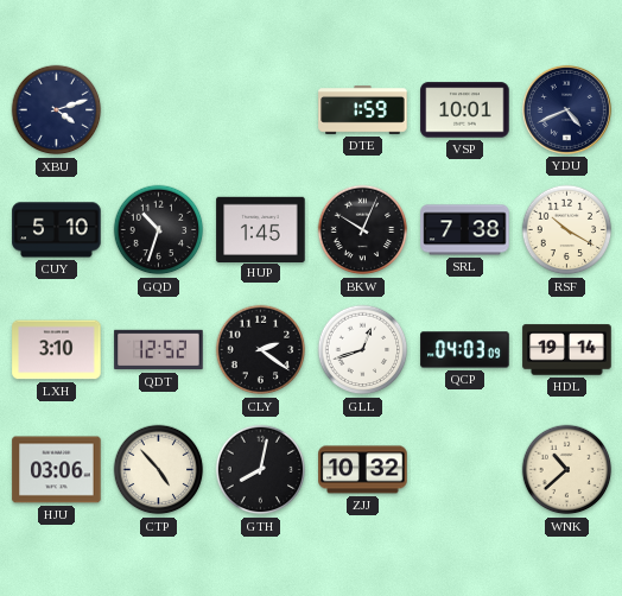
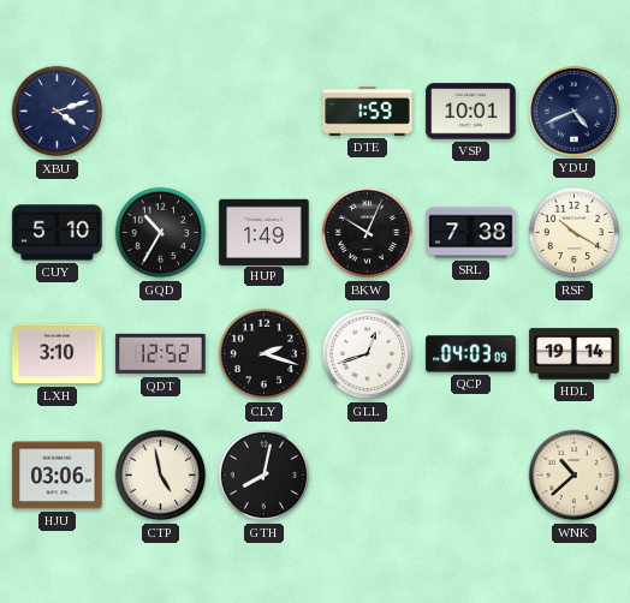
GQD: 10:33 -> 10:35 (161, 233)
HUP: 1:45 -> 1:49 (265, 232)
CLY: 2:21 -> 2:18 (265, 354)
CTP: 4:53 -> 4:58 (161, 476)
ZJJ: 10:32 -> none (363, 470)
